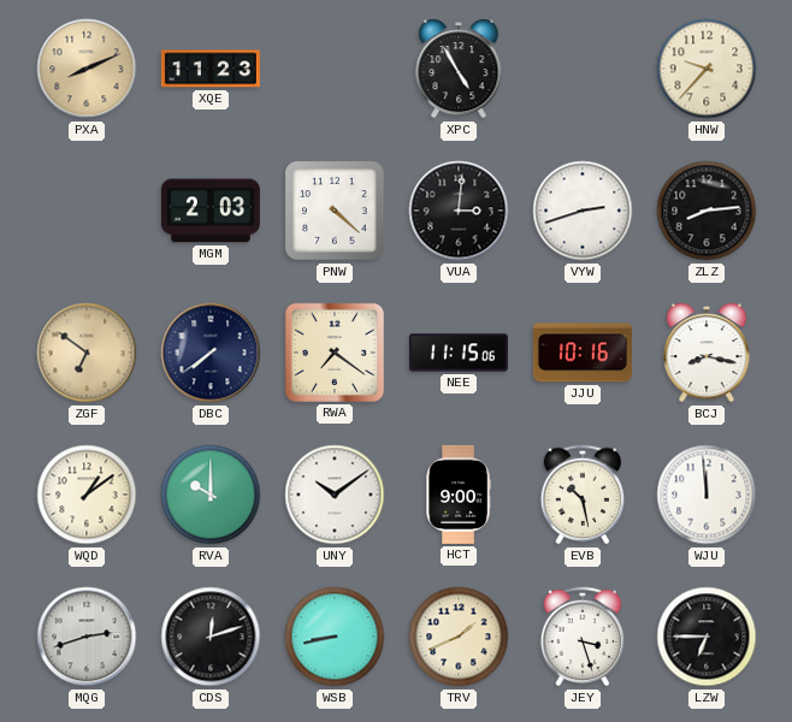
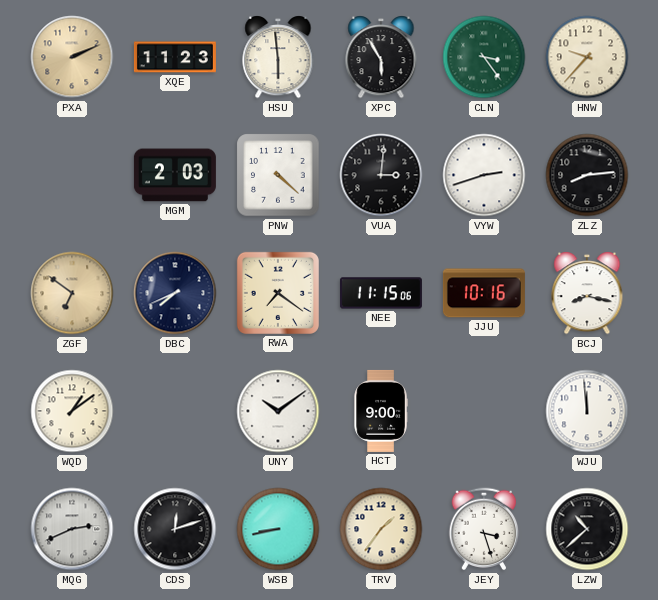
PXA: 8:11 -> 2:11 (72, 57)
HSU: none -> 5:59 (278, 57)
XPC: 4:55 -> 5:55 (381, 57)
CLN: none -> 3:24 (484, 57)
DBC: 7:39 -> 7:41 (175, 293)
RVA: 10:00 -> none (211, 495)
EVB: 10:28 -> none (583, 495)
MQG: 2:42 -> 2:41 (72, 529)
TRV: 1:41 -> 1:36 (381, 529)
LZW: 6:45 -> 10:38 (587, 529)
